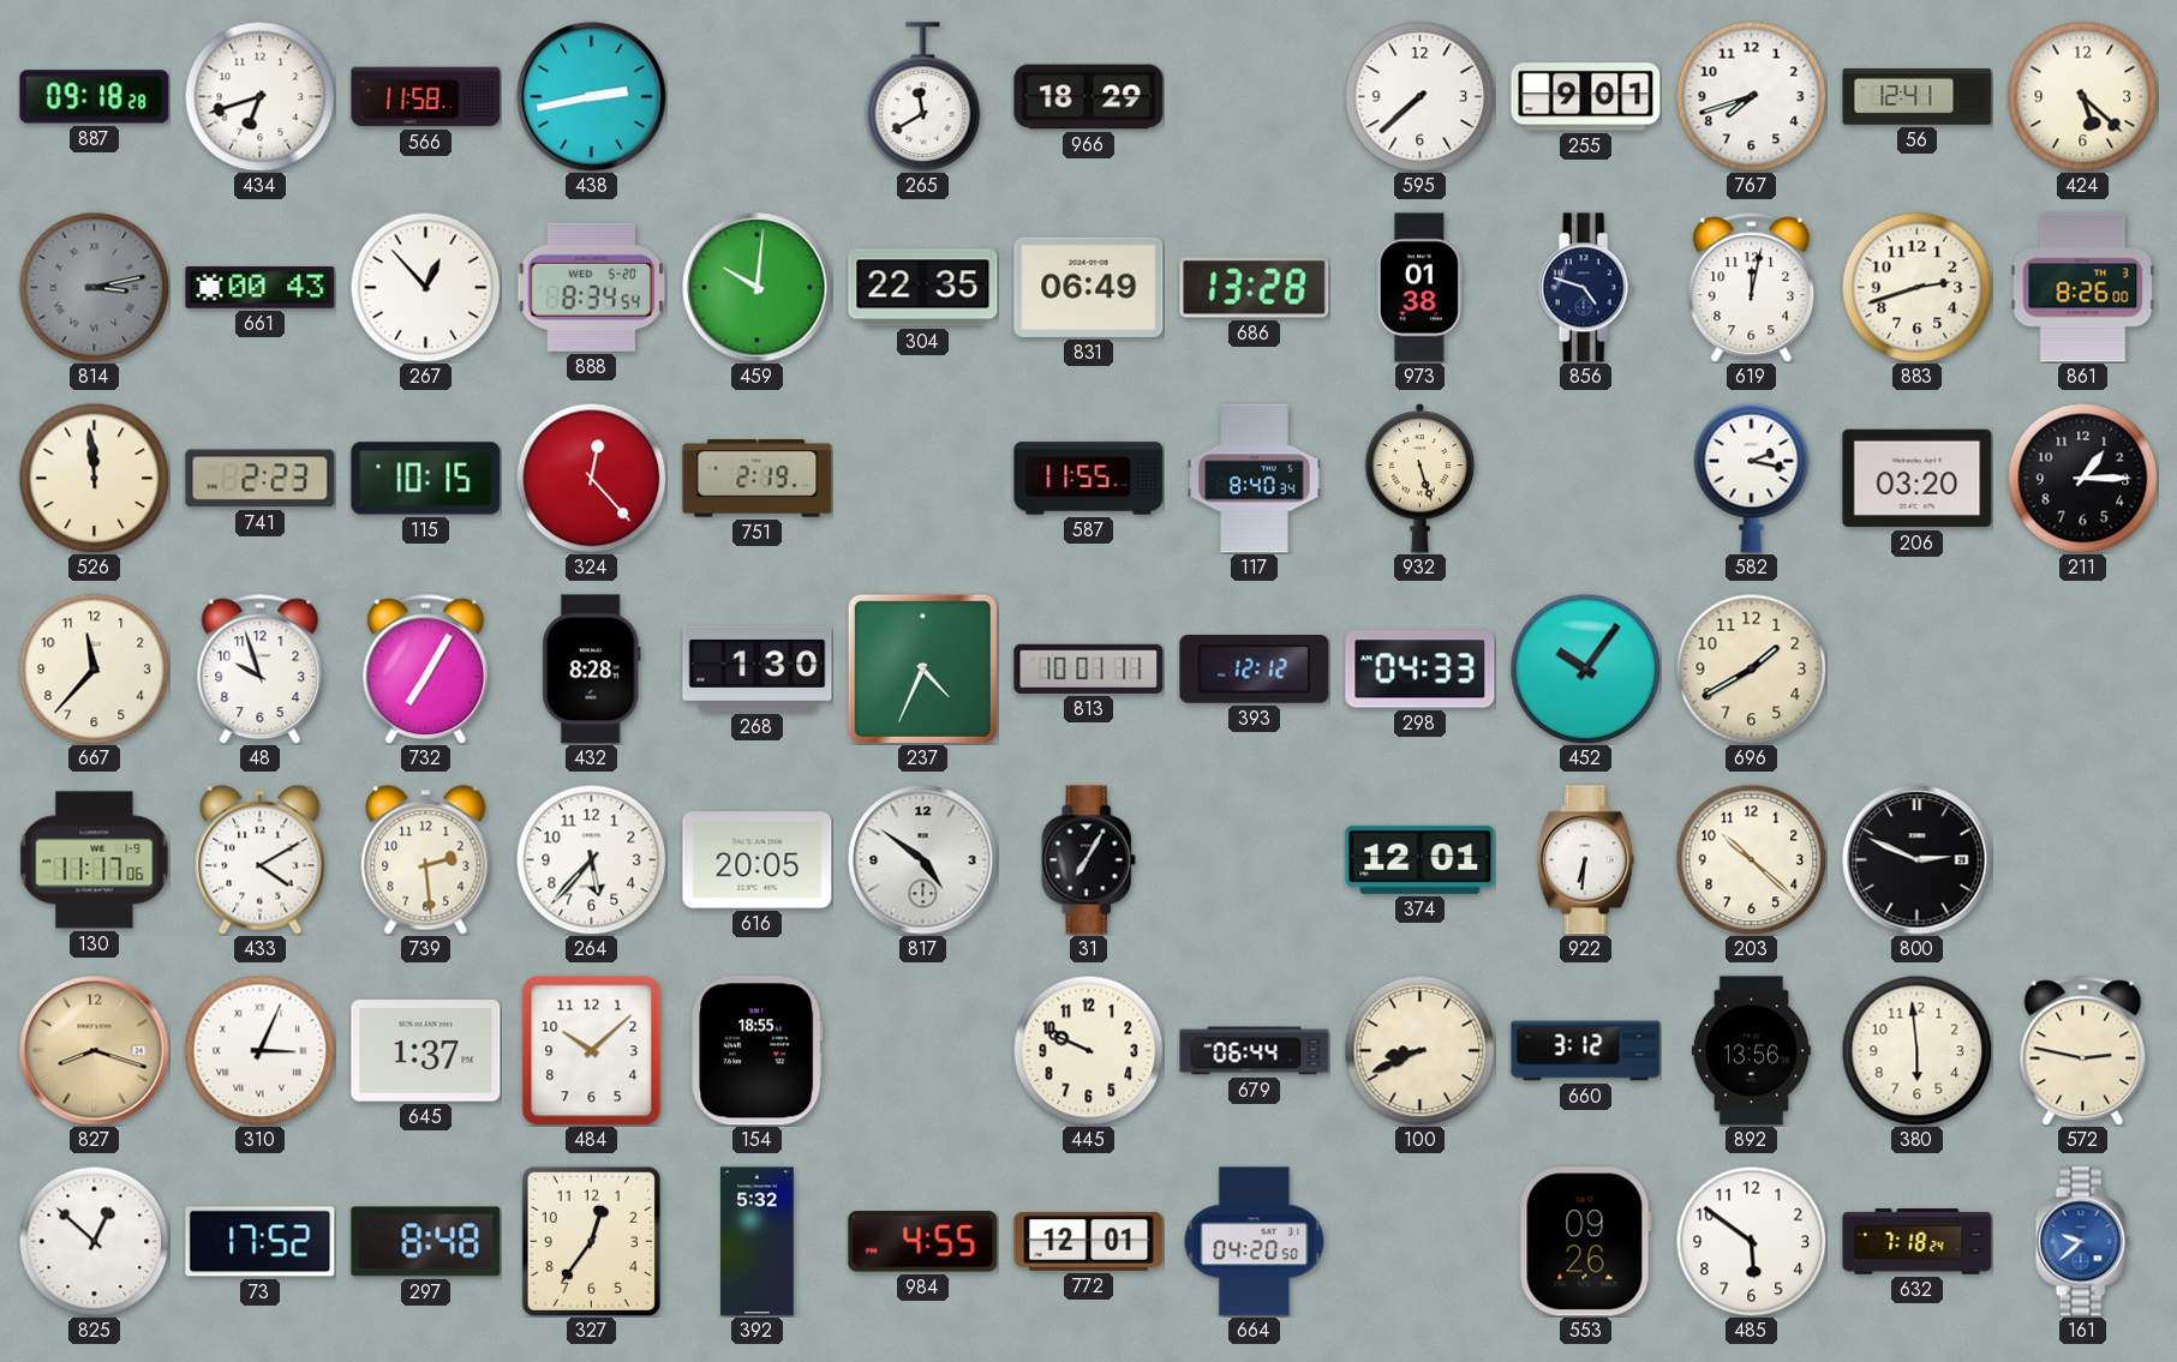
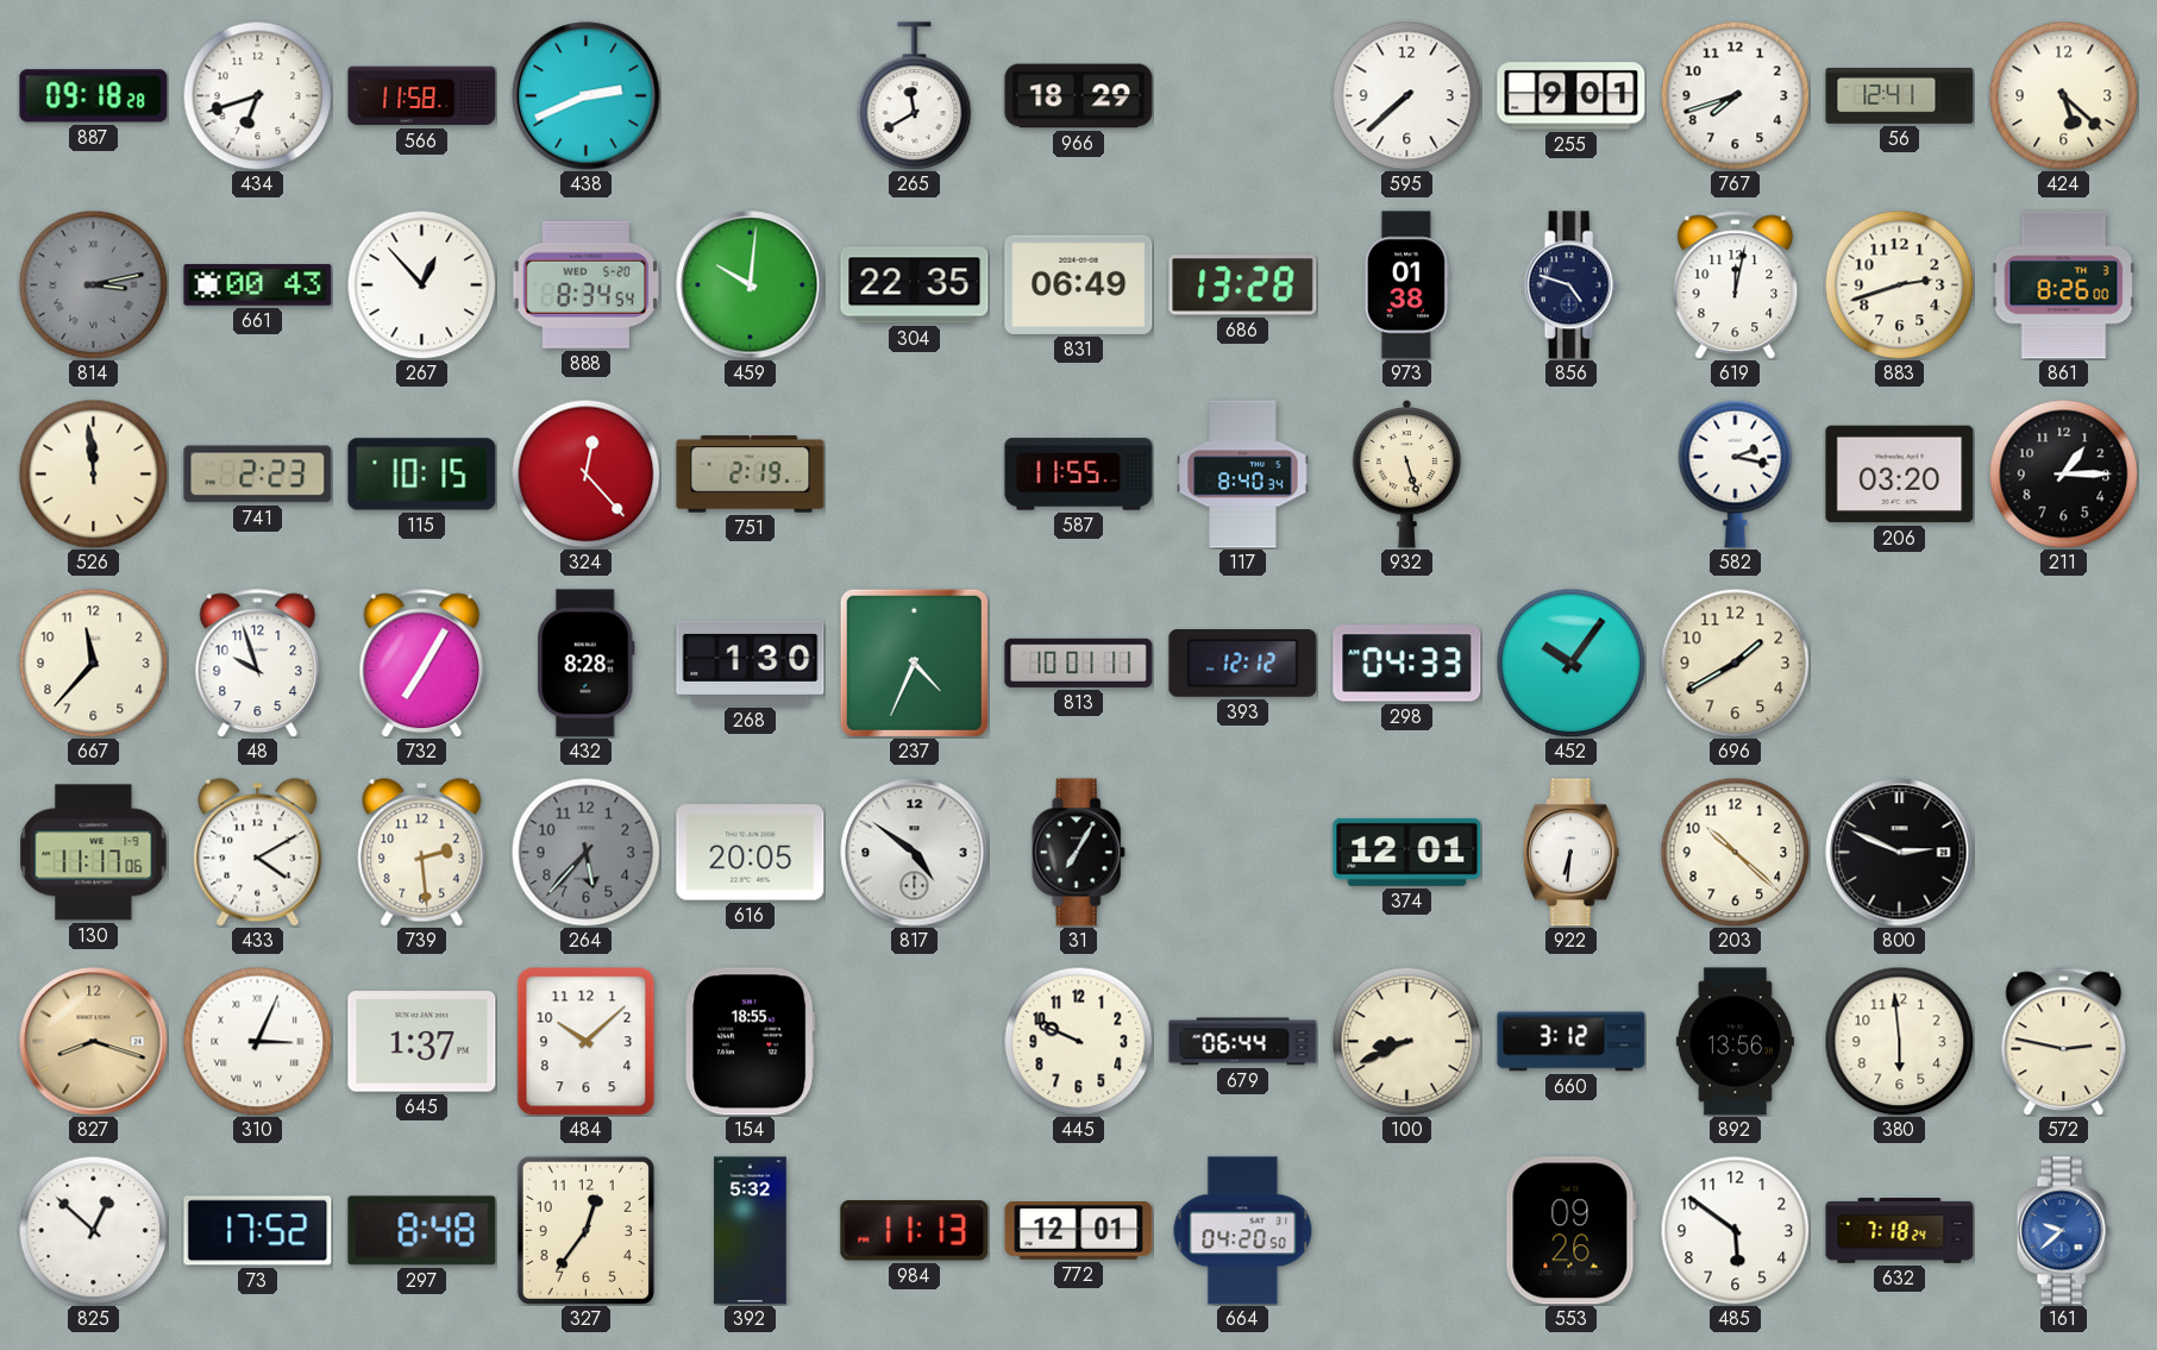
438: 2:43 -> 2:41 (587, 96)
264 dial: white -> grey (585, 852)
984: 4:55 -> 11:13 (915, 1231)
